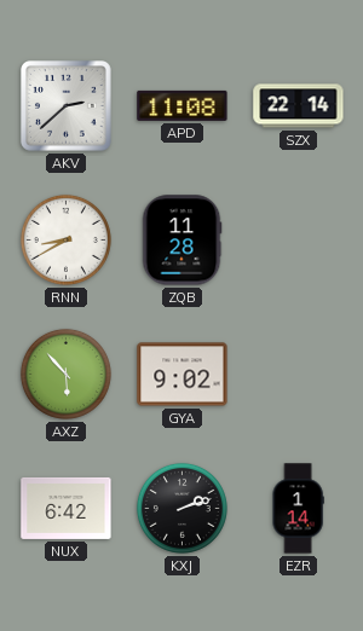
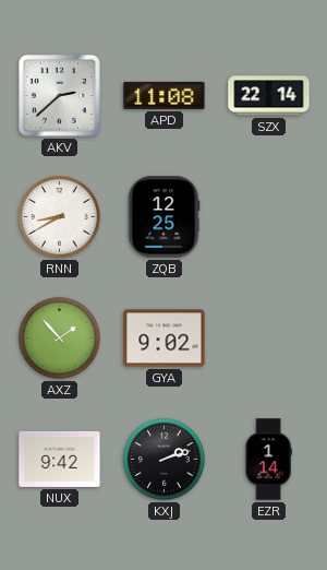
ZQB: 11:28 -> 12:25 (163, 217)
AXZ: 5:53 -> 1:53 (59, 337)
NUX: 6:42 -> 9:42 (60, 459)
